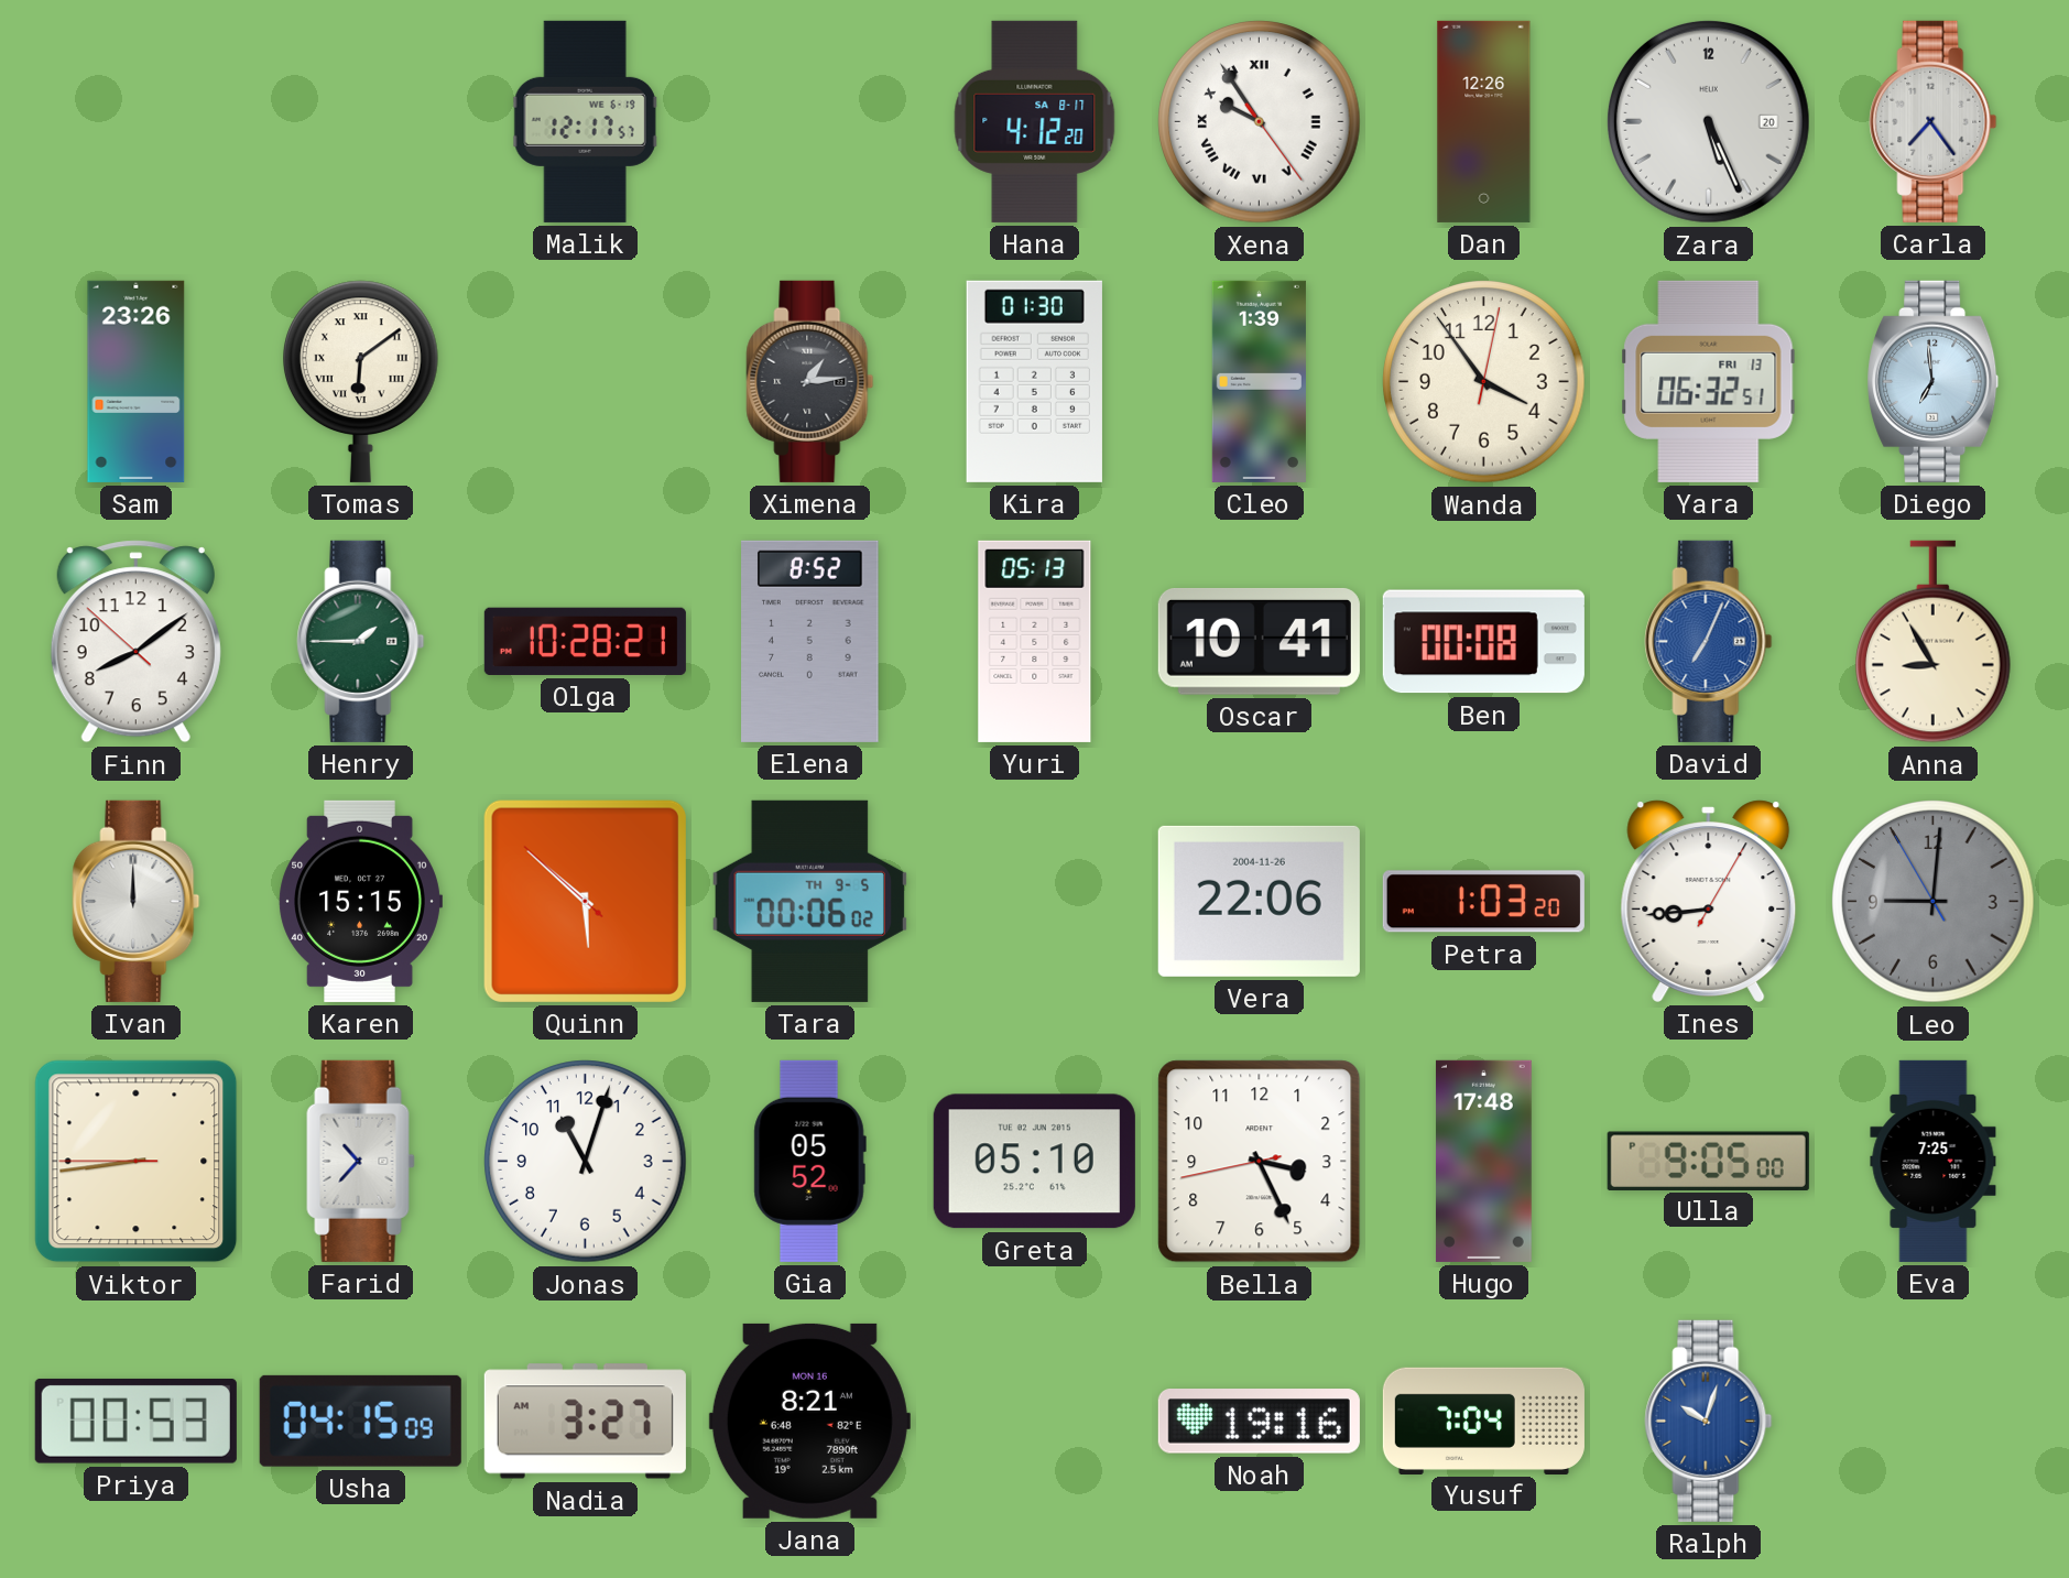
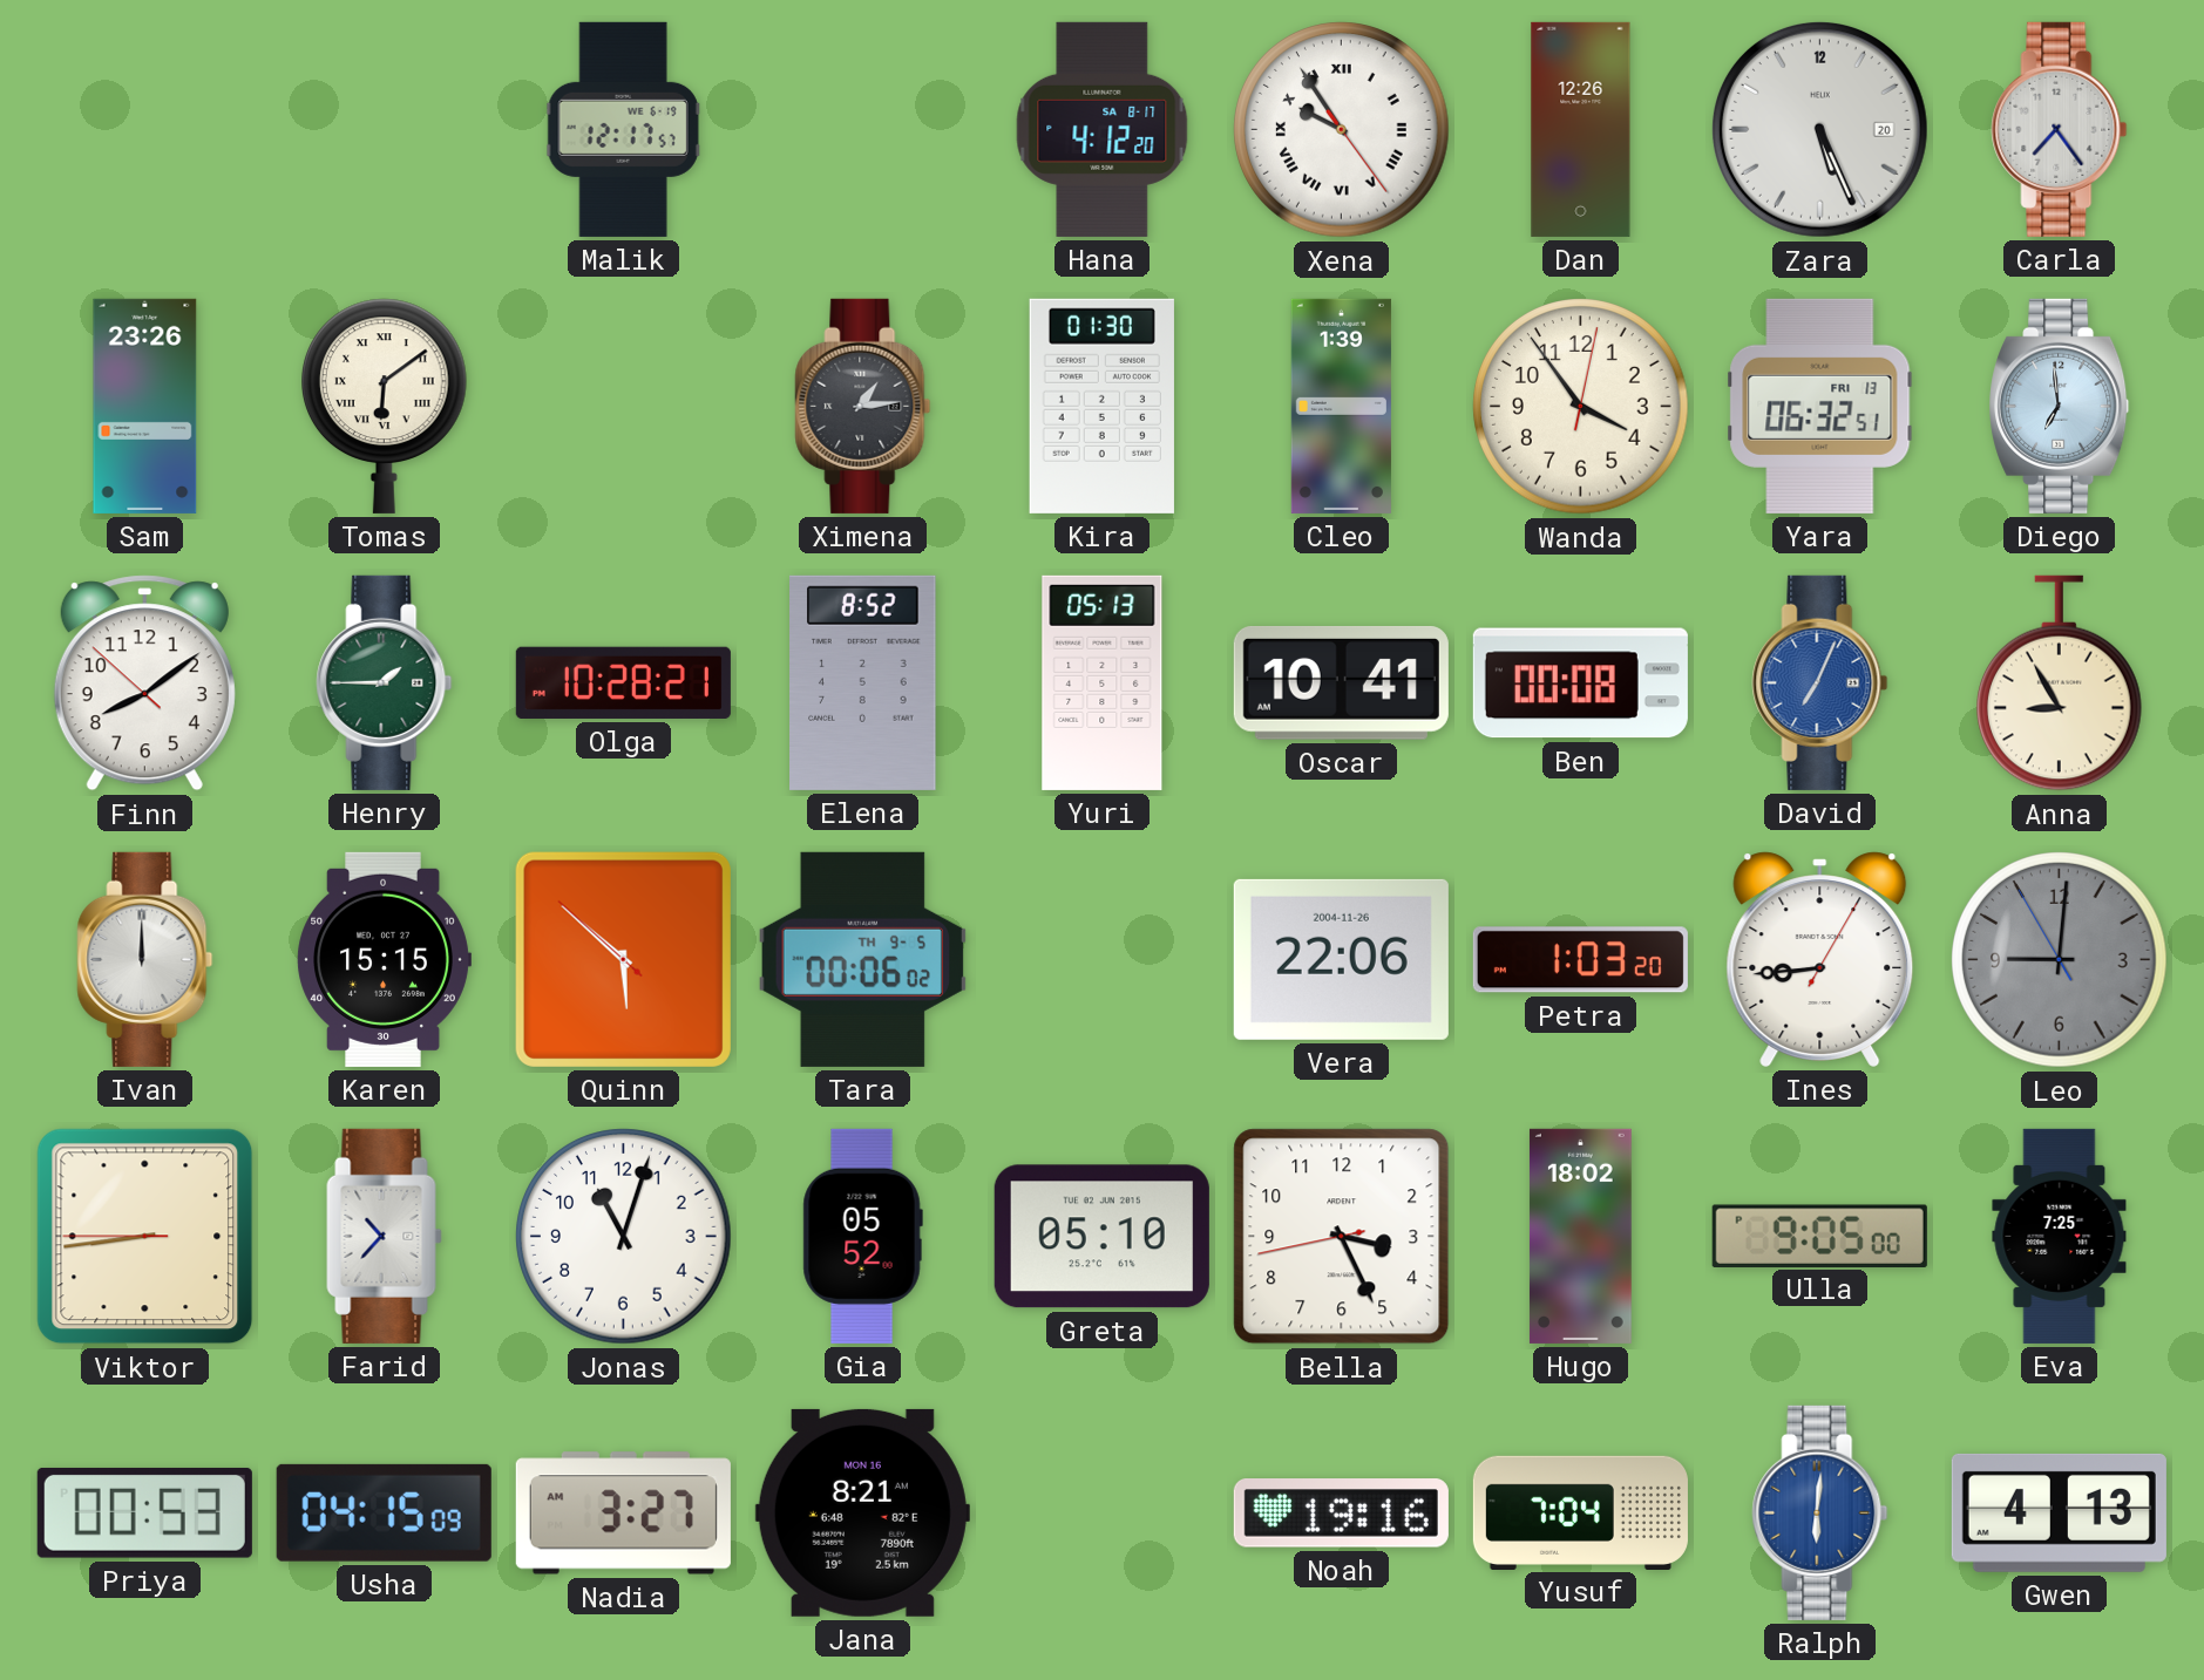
Hugo: 17:48 -> 18:02 (1580, 1236)
Ralph: 10:03 -> 6:01 (1820, 1512)
Gwen: none -> 4:13 (2059, 1512)
